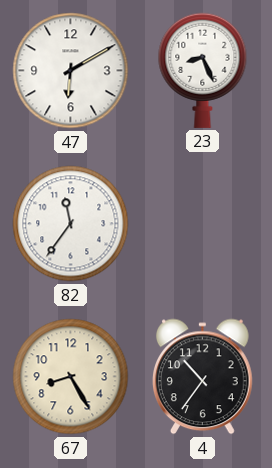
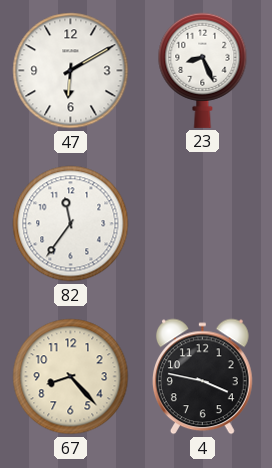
67: 8:25 -> 8:23 (71, 377)
4: 10:36 -> 3:47 (203, 377)
